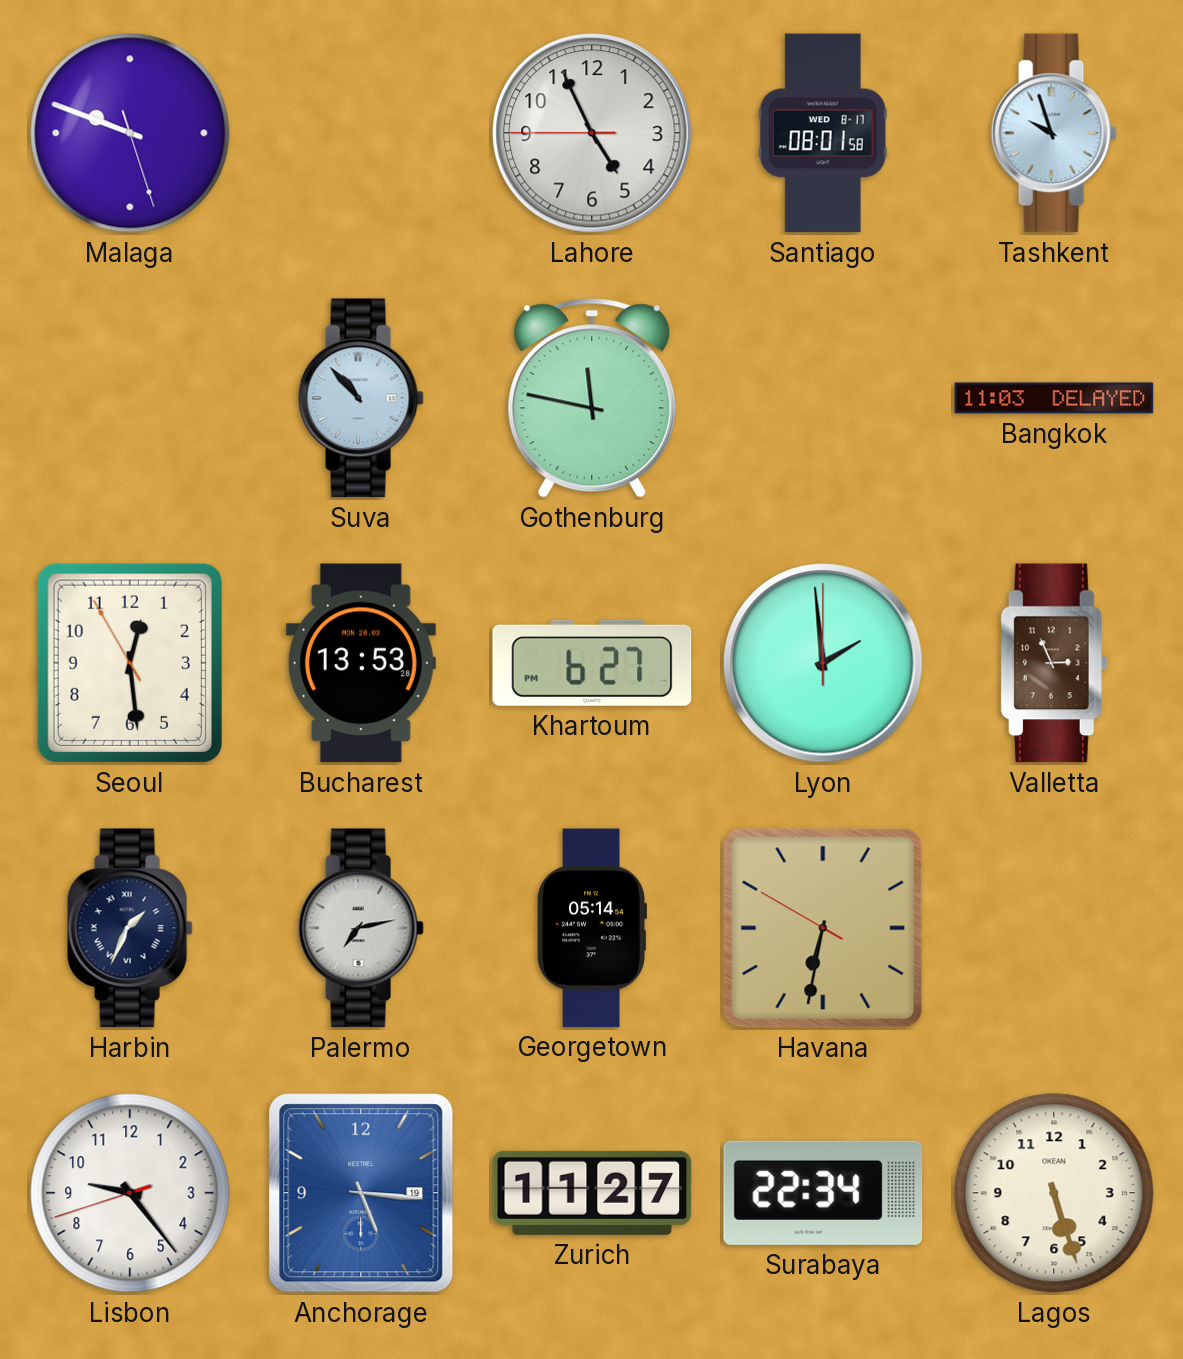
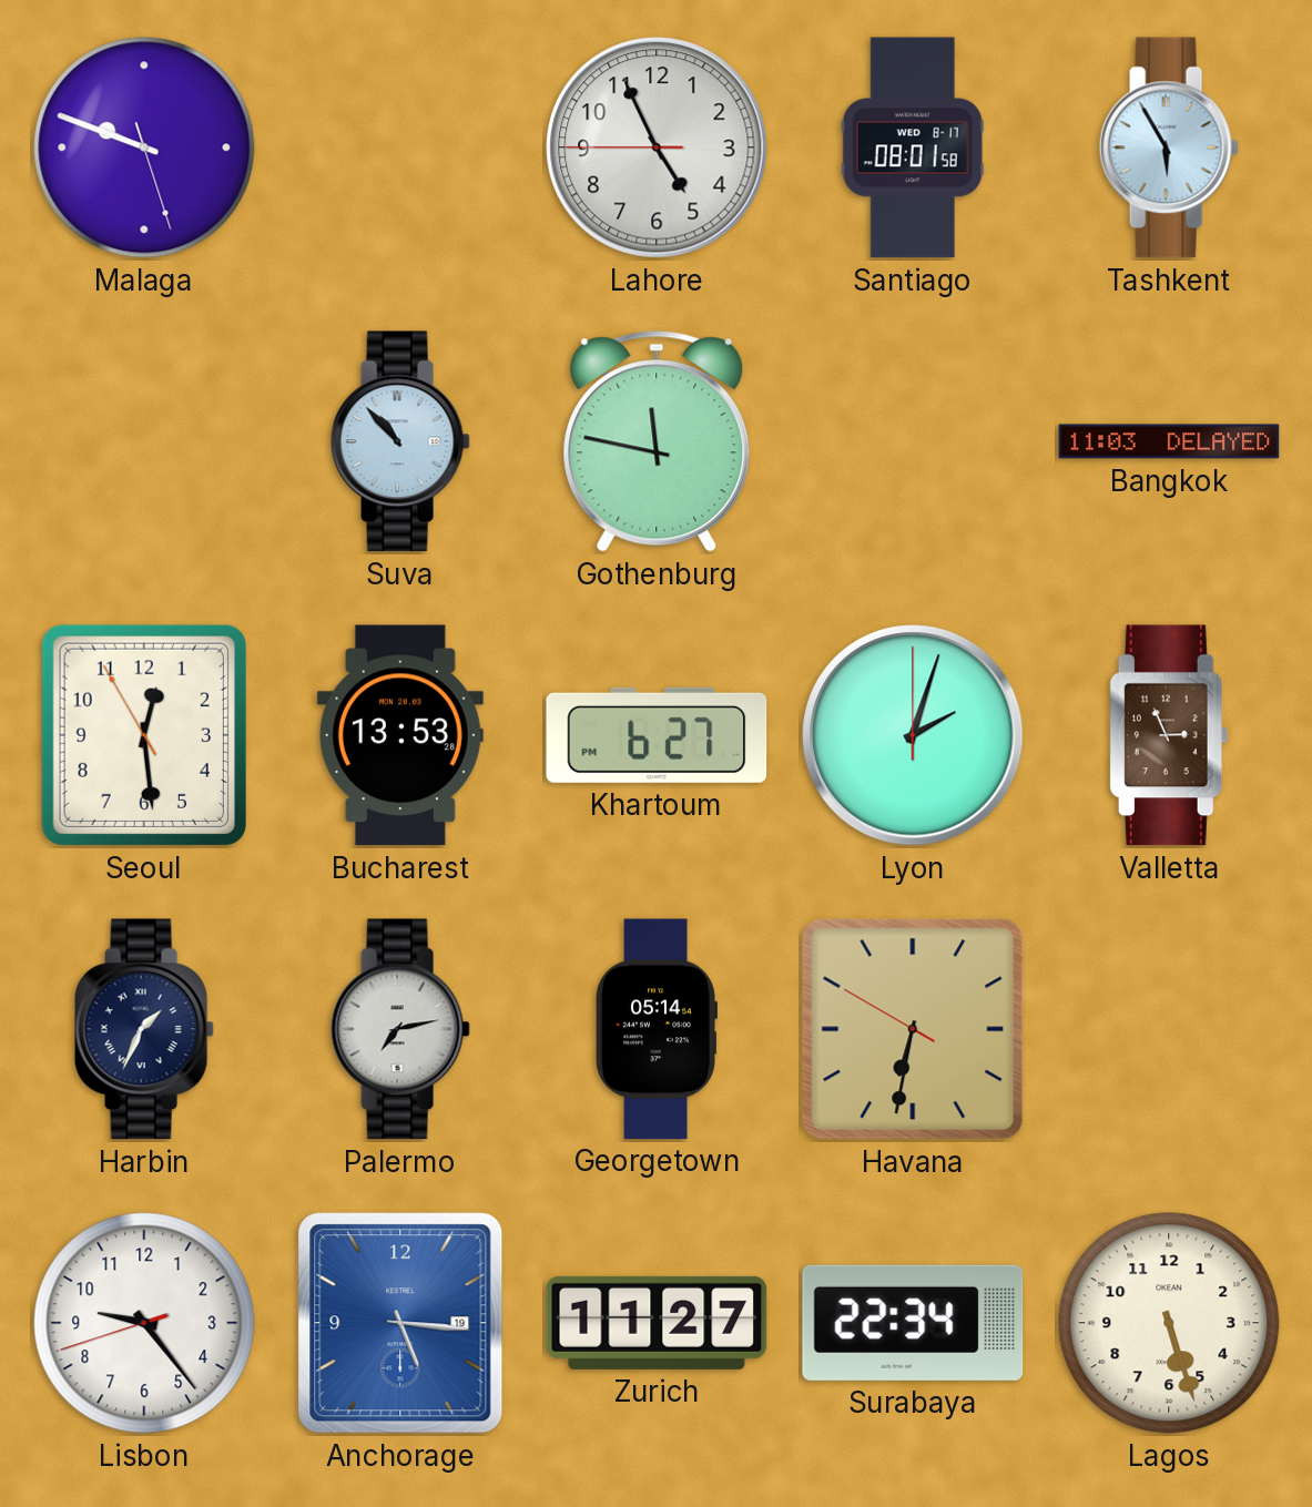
Tashkent: 9:57 -> 5:55 (1169, 147)
Lyon: 1:59 -> 2:03 (913, 735)
